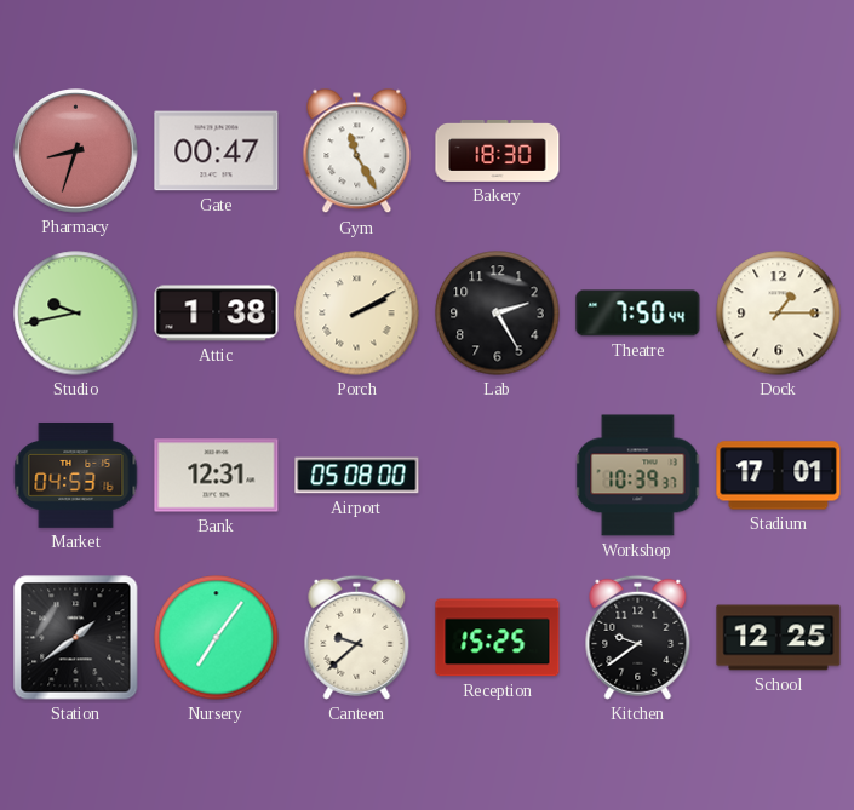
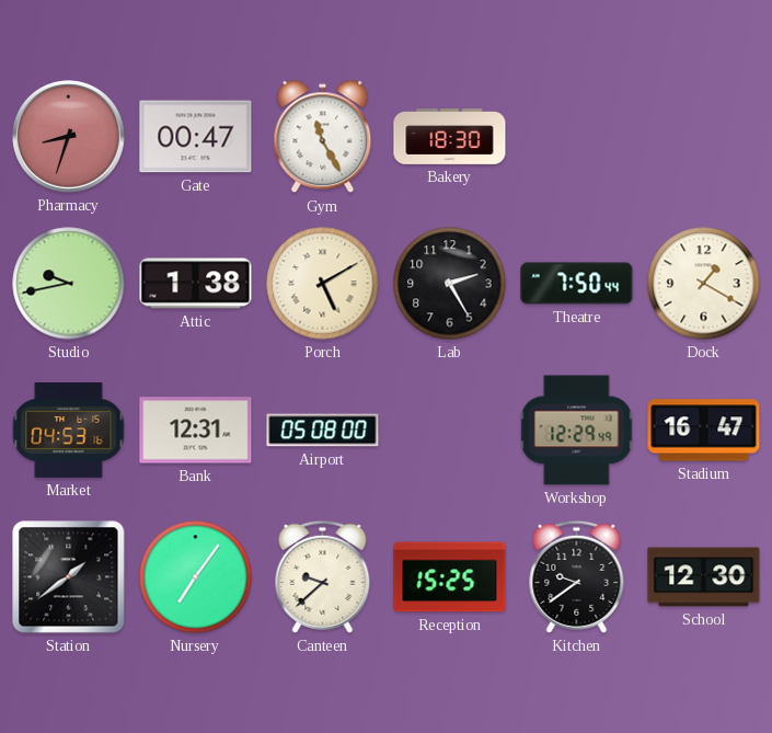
Porch: 2:10 -> 5:10 (323, 284)
Dock: 1:15 -> 1:20 (704, 284)
Workshop: 10:39 -> 12:29 (577, 431)
Stadium: 17:01 -> 16:47 (704, 431)
School: 12:25 -> 12:30 (704, 577)
